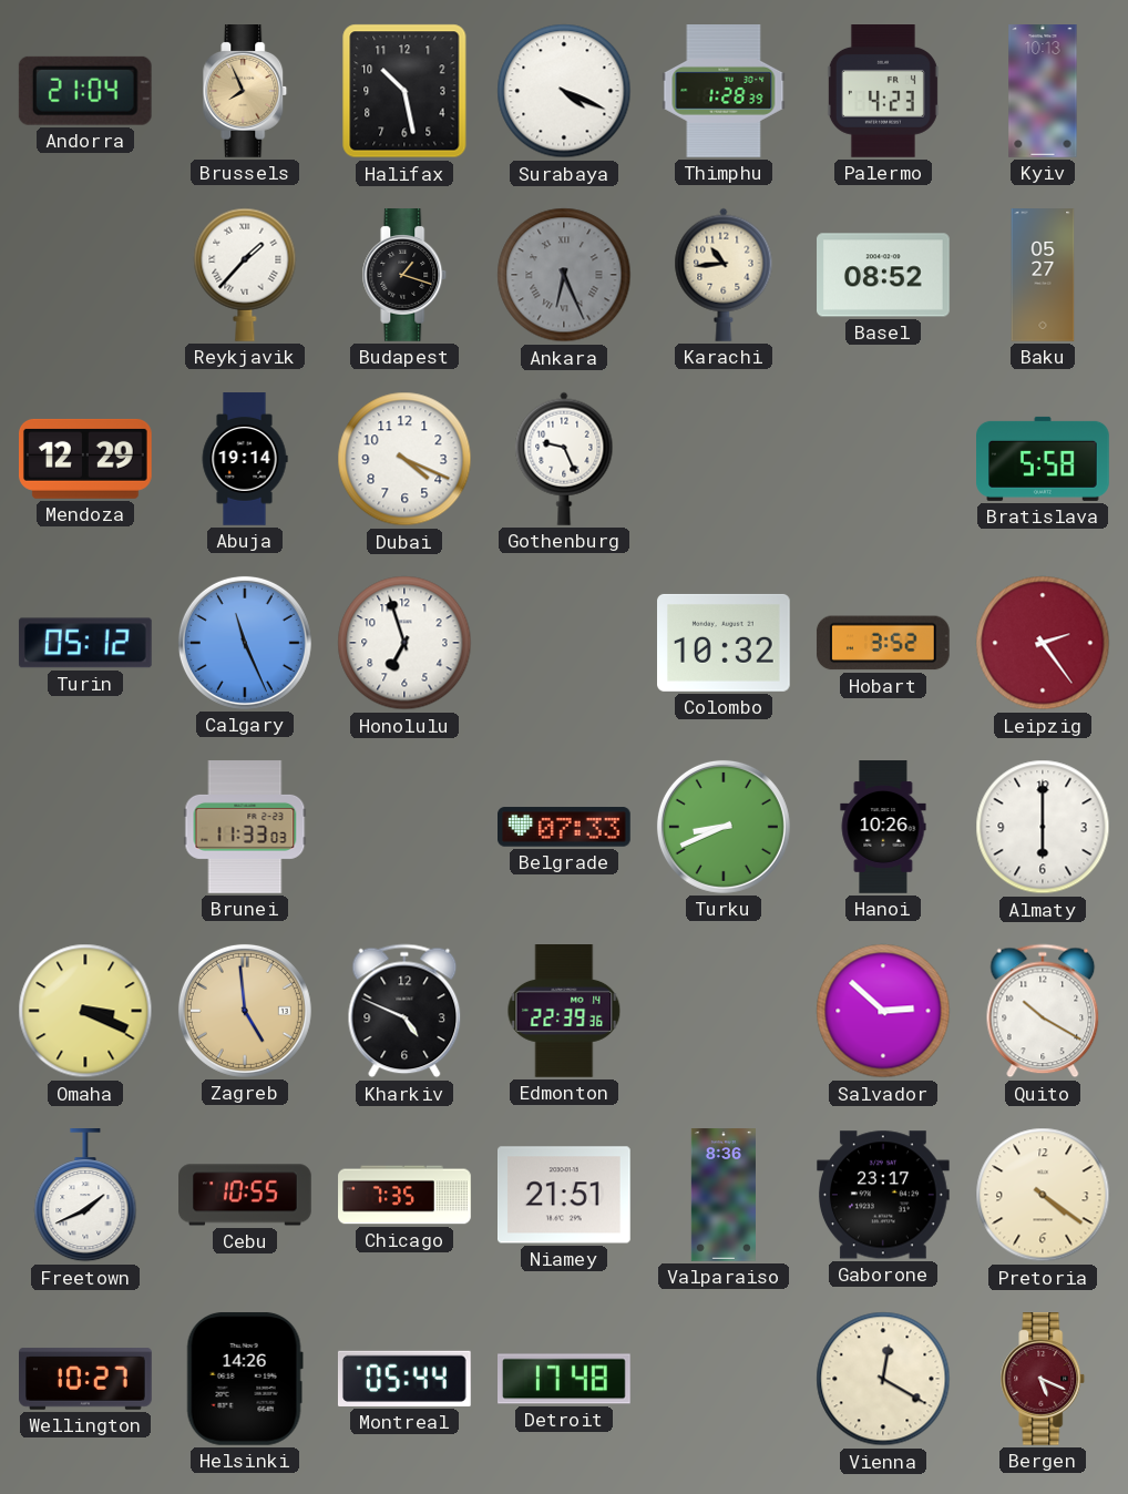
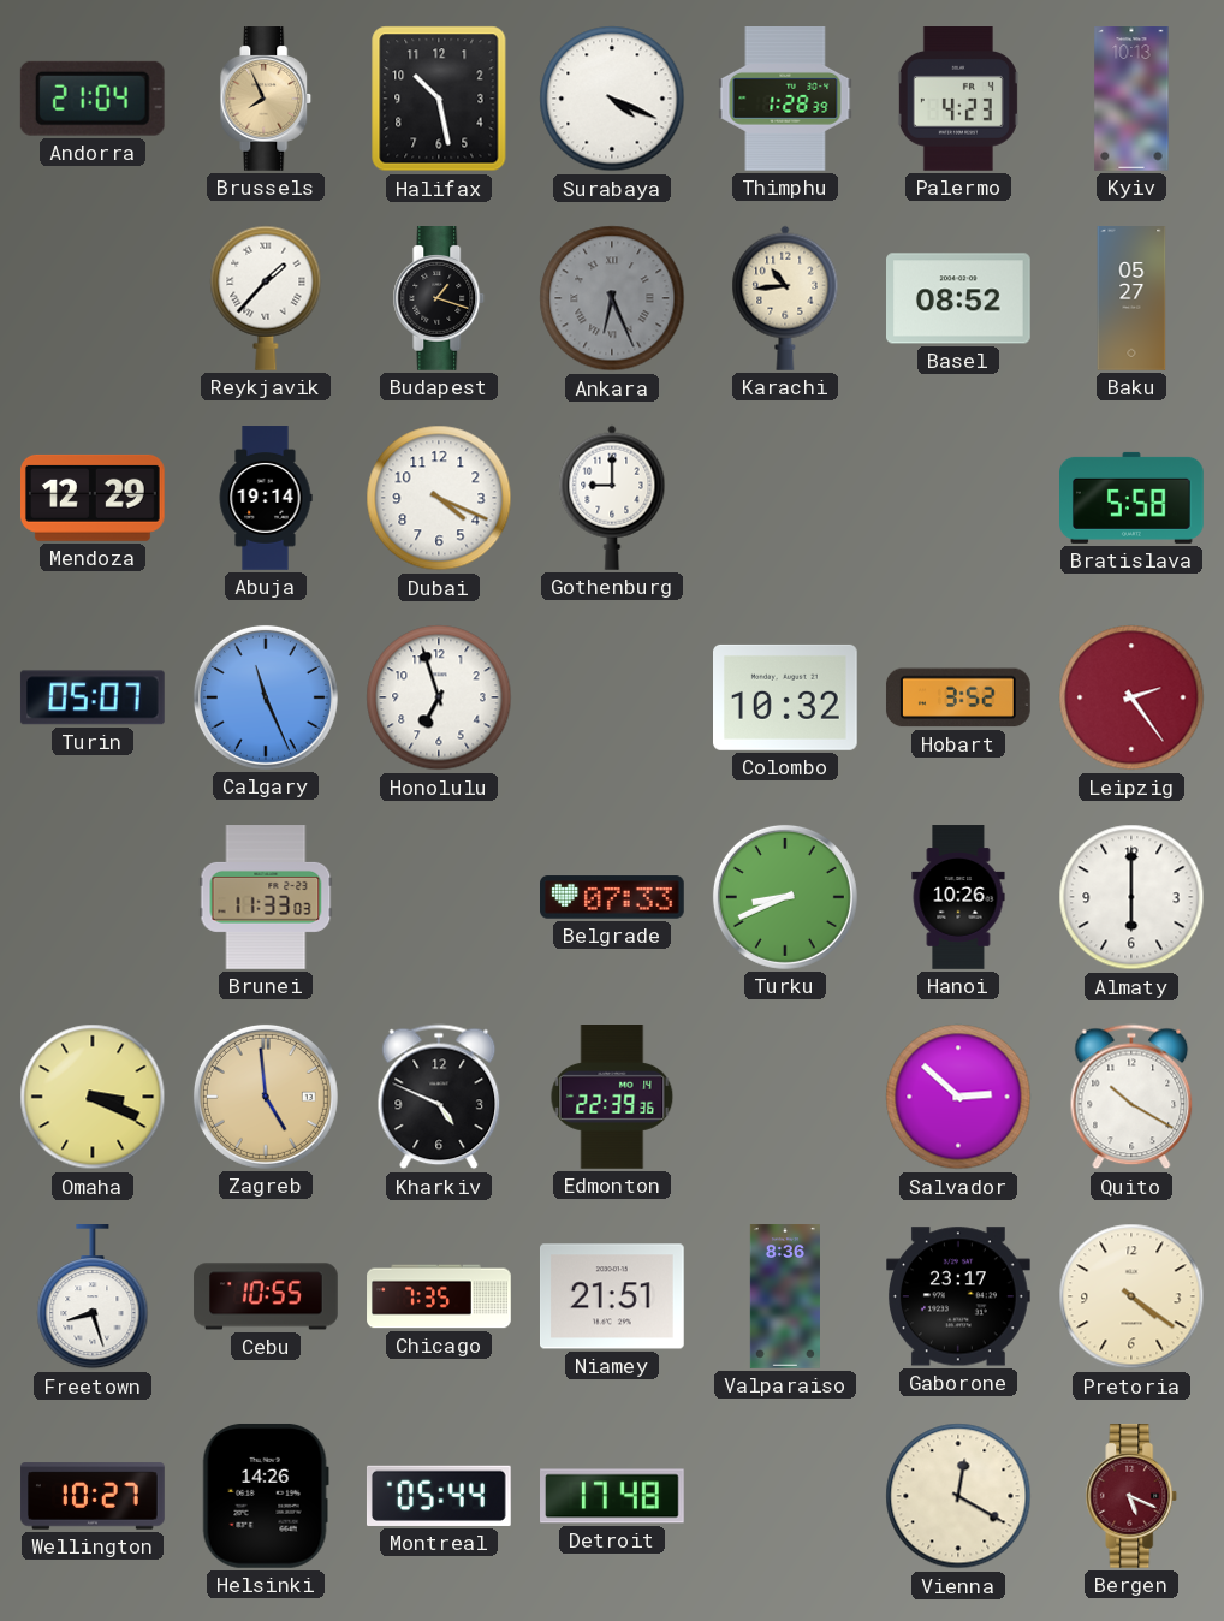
Gothenburg: 9:26 -> 9:00 (612, 498)
Turin: 05:12 -> 05:07 (93, 697)
Freetown: 1:41 -> 8:27 (93, 1298)
